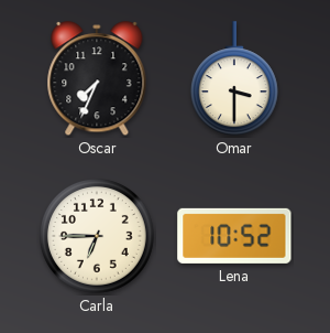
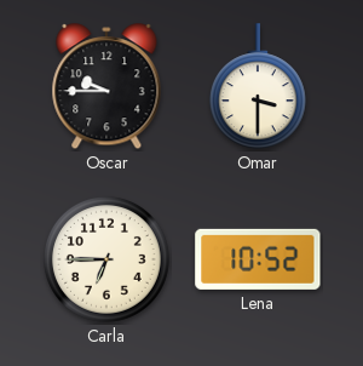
Oscar: 7:34 -> 9:45 (106, 87)
